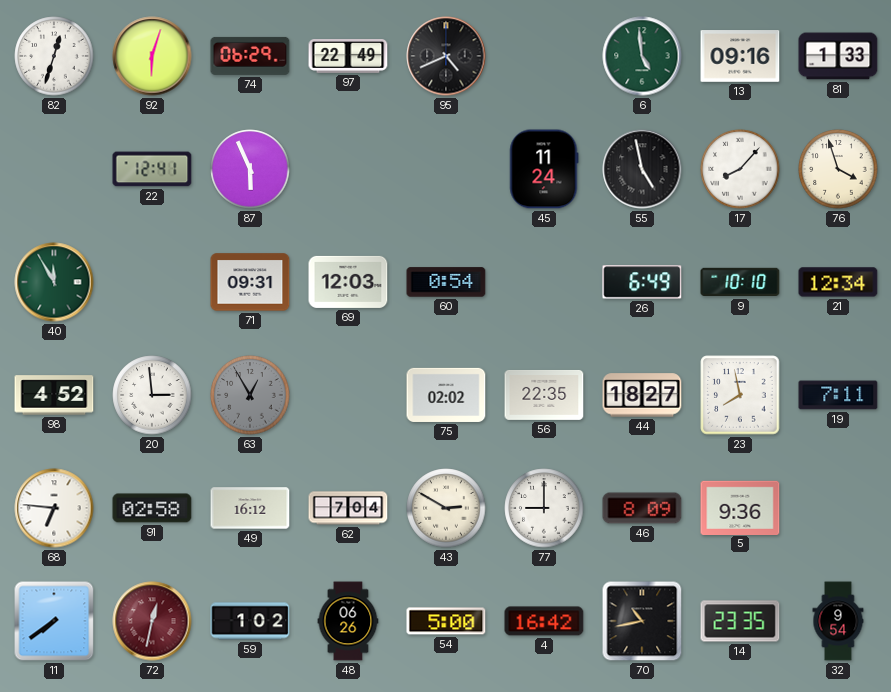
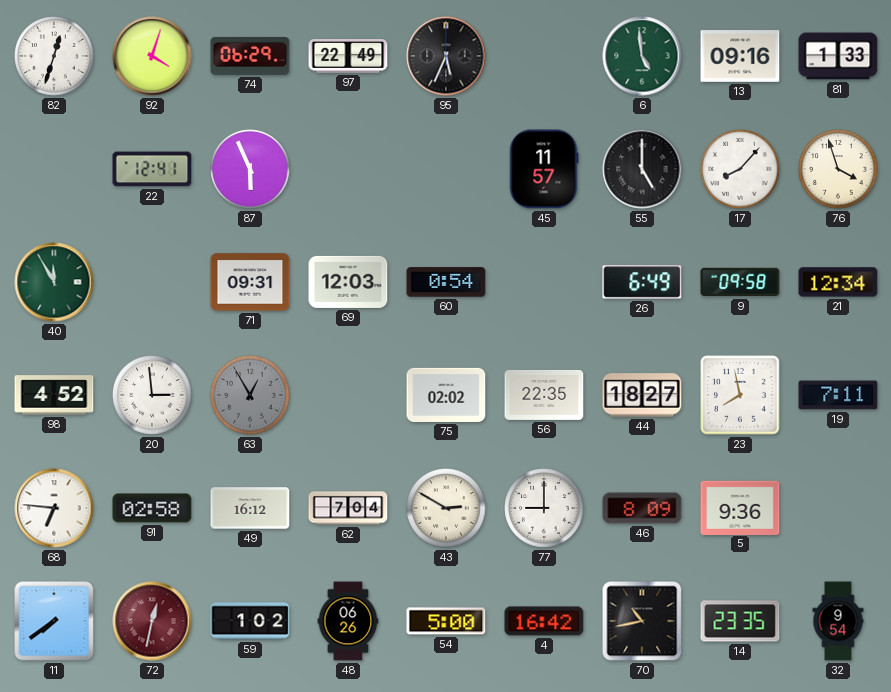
92: 6:03 -> 4:03 (152, 56)
95: 4:41 -> 5:34 (446, 56)
45: 11:24 -> 11:57 (544, 169)
55: 4:58 -> 5:00 (642, 169)
9: 10:10 -> 09:58 (740, 282)
